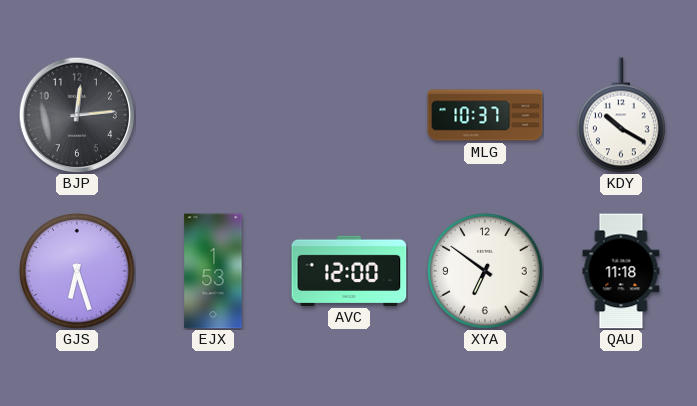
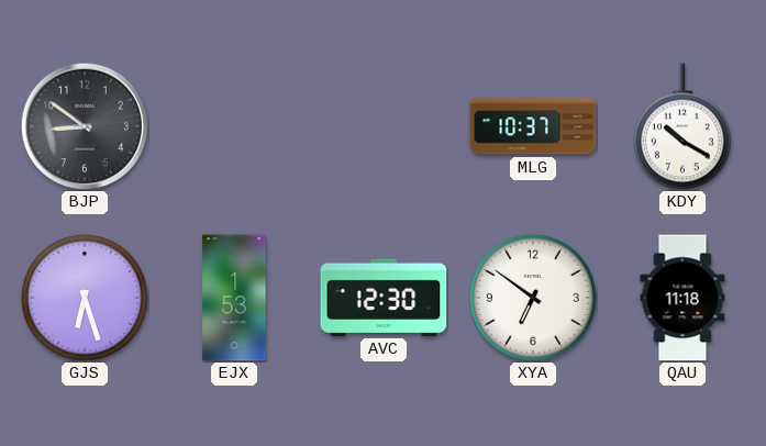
BJP: 12:14 -> 8:51 (85, 126)
AVC: 12:00 -> 12:30 (384, 298)
